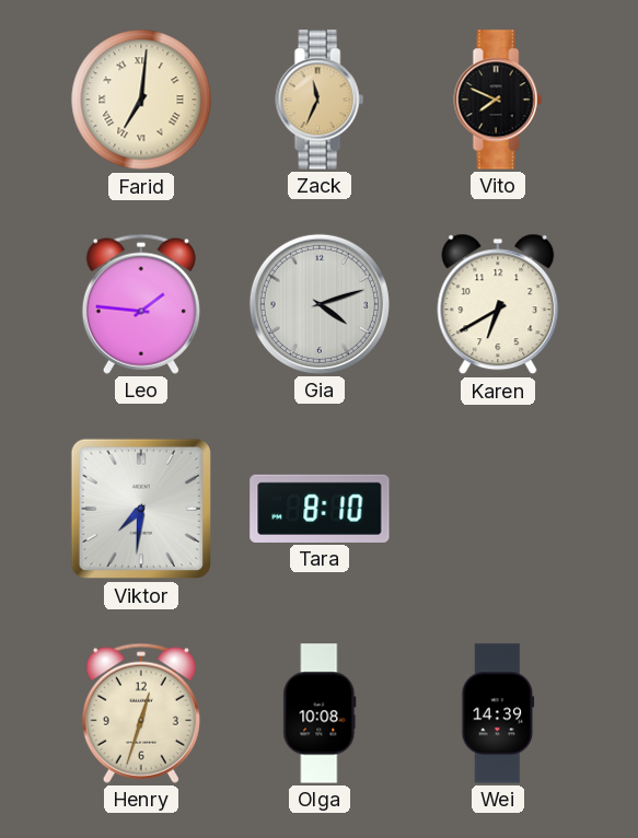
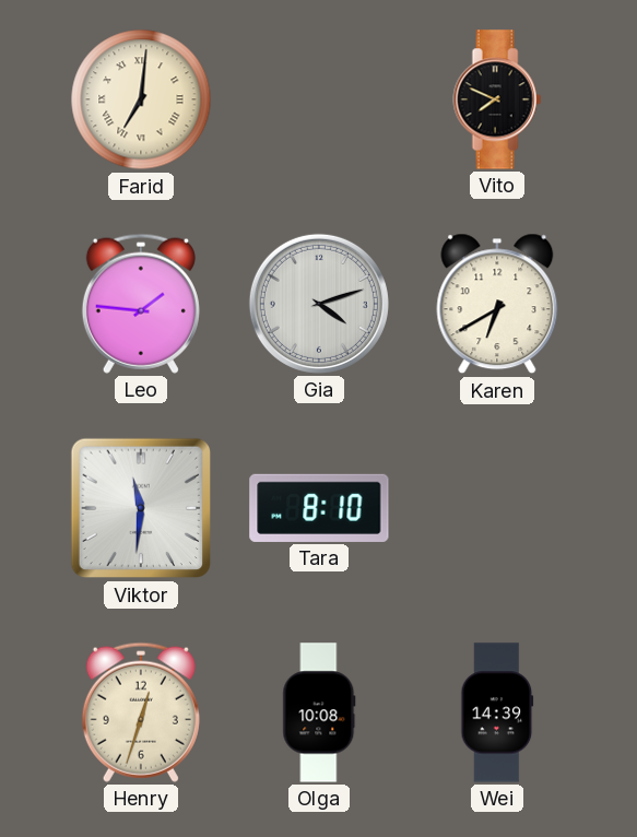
Zack: 11:34 -> none (320, 100)
Viktor: 7:31 -> 11:31 (141, 508)
